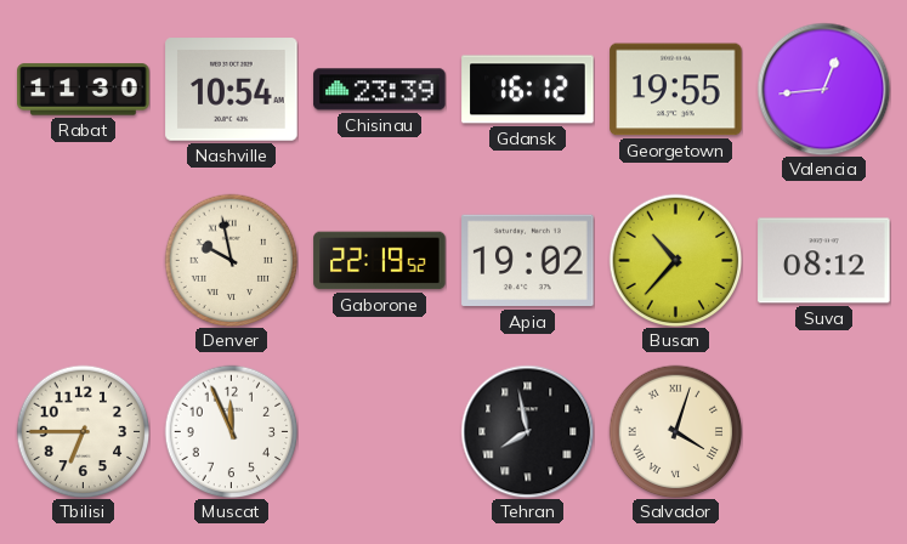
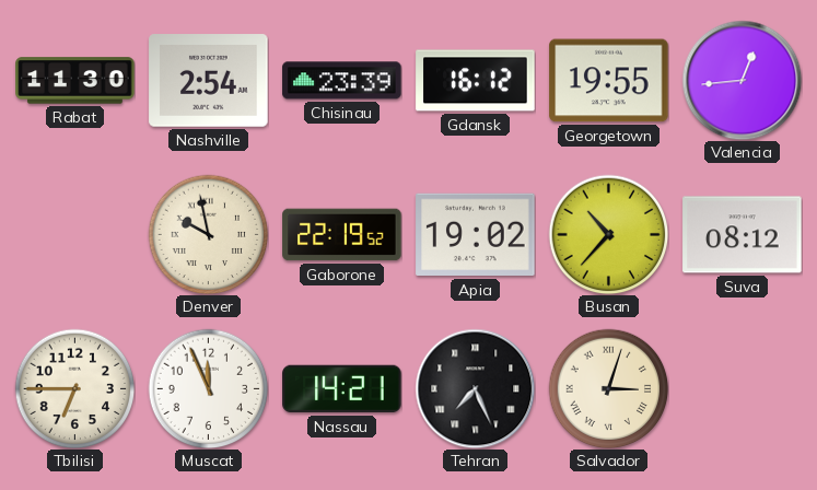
Nashville: 10:54 -> 2:54 (209, 81)
Nassau: none -> 14:21 (342, 389)
Tehran: 7:58 -> 7:26 (475, 388)
Salvador: 4:03 -> 3:03 (608, 388)
